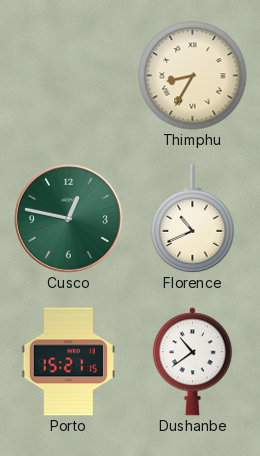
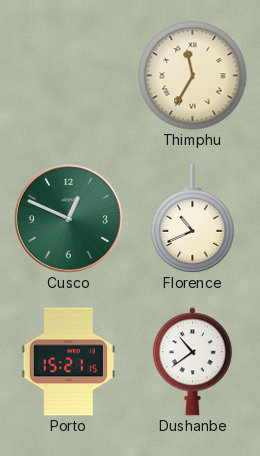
Thimphu: 8:35 -> 11:35 (193, 76)
Cusco: 12:47 -> 12:49 (68, 218)
